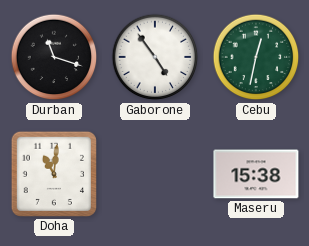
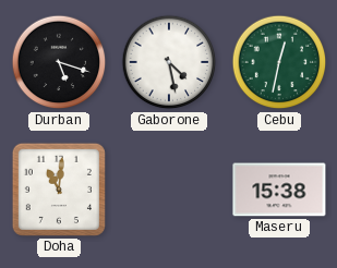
Durban: 11:18 -> 5:18 (59, 62)
Gaborone: 4:54 -> 4:28 (169, 62)
